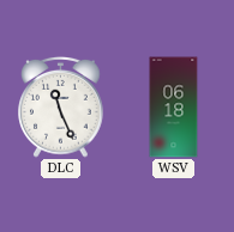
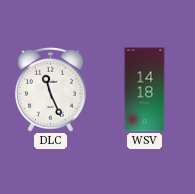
WSV: 06:18 -> 14:18 (145, 90)
